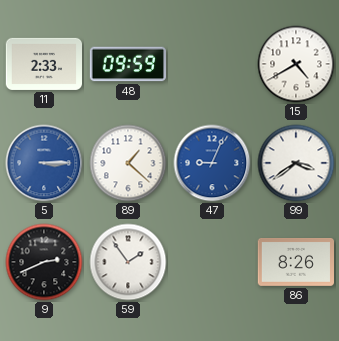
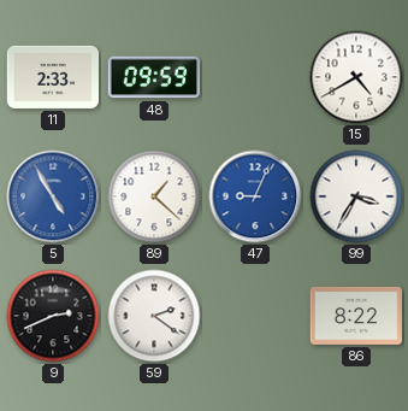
5: 3:15 -> 4:55 (53, 196)
99: 3:39 -> 3:35 (356, 196)
59: 1:54 -> 2:21 (154, 316)
86: 8:26 -> 8:22 (355, 317)
